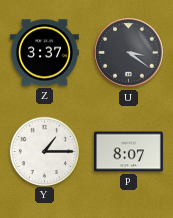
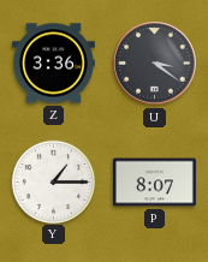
Z: 3:37 -> 3:36 (53, 64)
